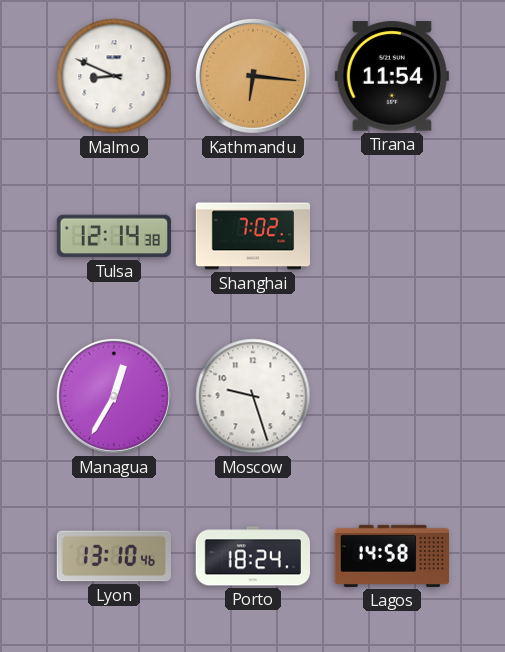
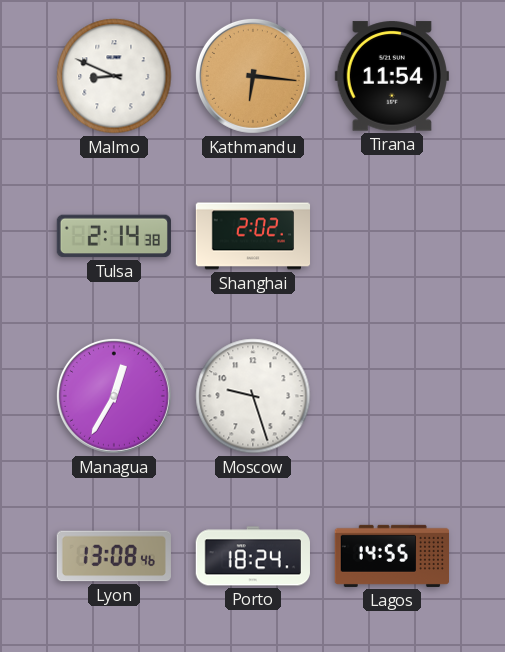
Tulsa: 12:14 -> 2:14 (113, 236)
Shanghai: 7:02 -> 2:02 (253, 236)
Lyon: 13:10 -> 13:08 (114, 556)
Lagos: 14:58 -> 14:55 (391, 556)
